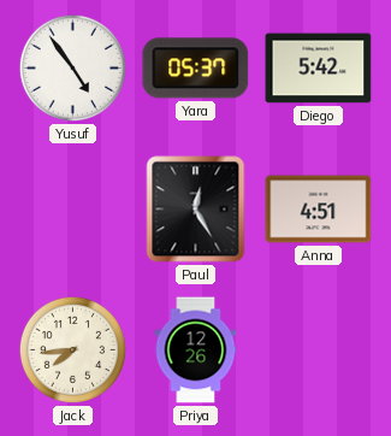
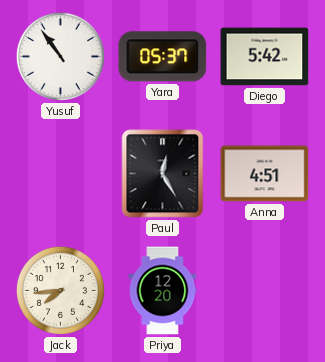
Yusuf: 4:54 -> 10:54 (60, 56)
Priya: 12:26 -> 12:20 (163, 291)
